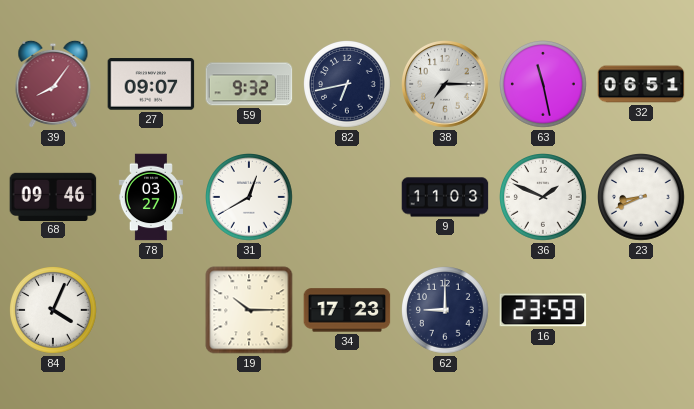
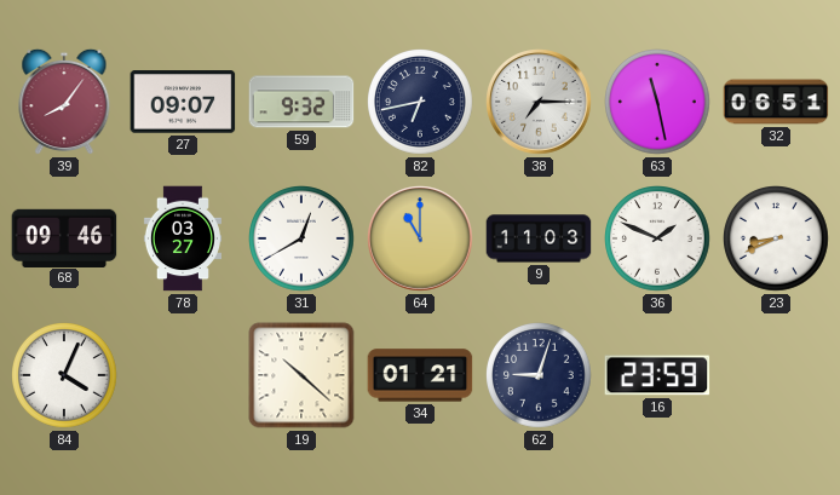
64: none -> 11:00 (420, 238)
19: 10:15 -> 10:22 (301, 375)
34: 17:23 -> 01:21 (420, 375)
62: 9:00 -> 9:03 (540, 376)
